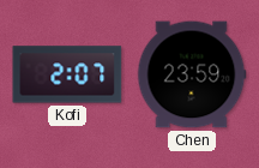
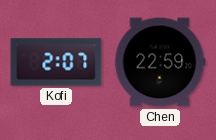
Chen: 23:59 -> 22:59 (160, 62)
